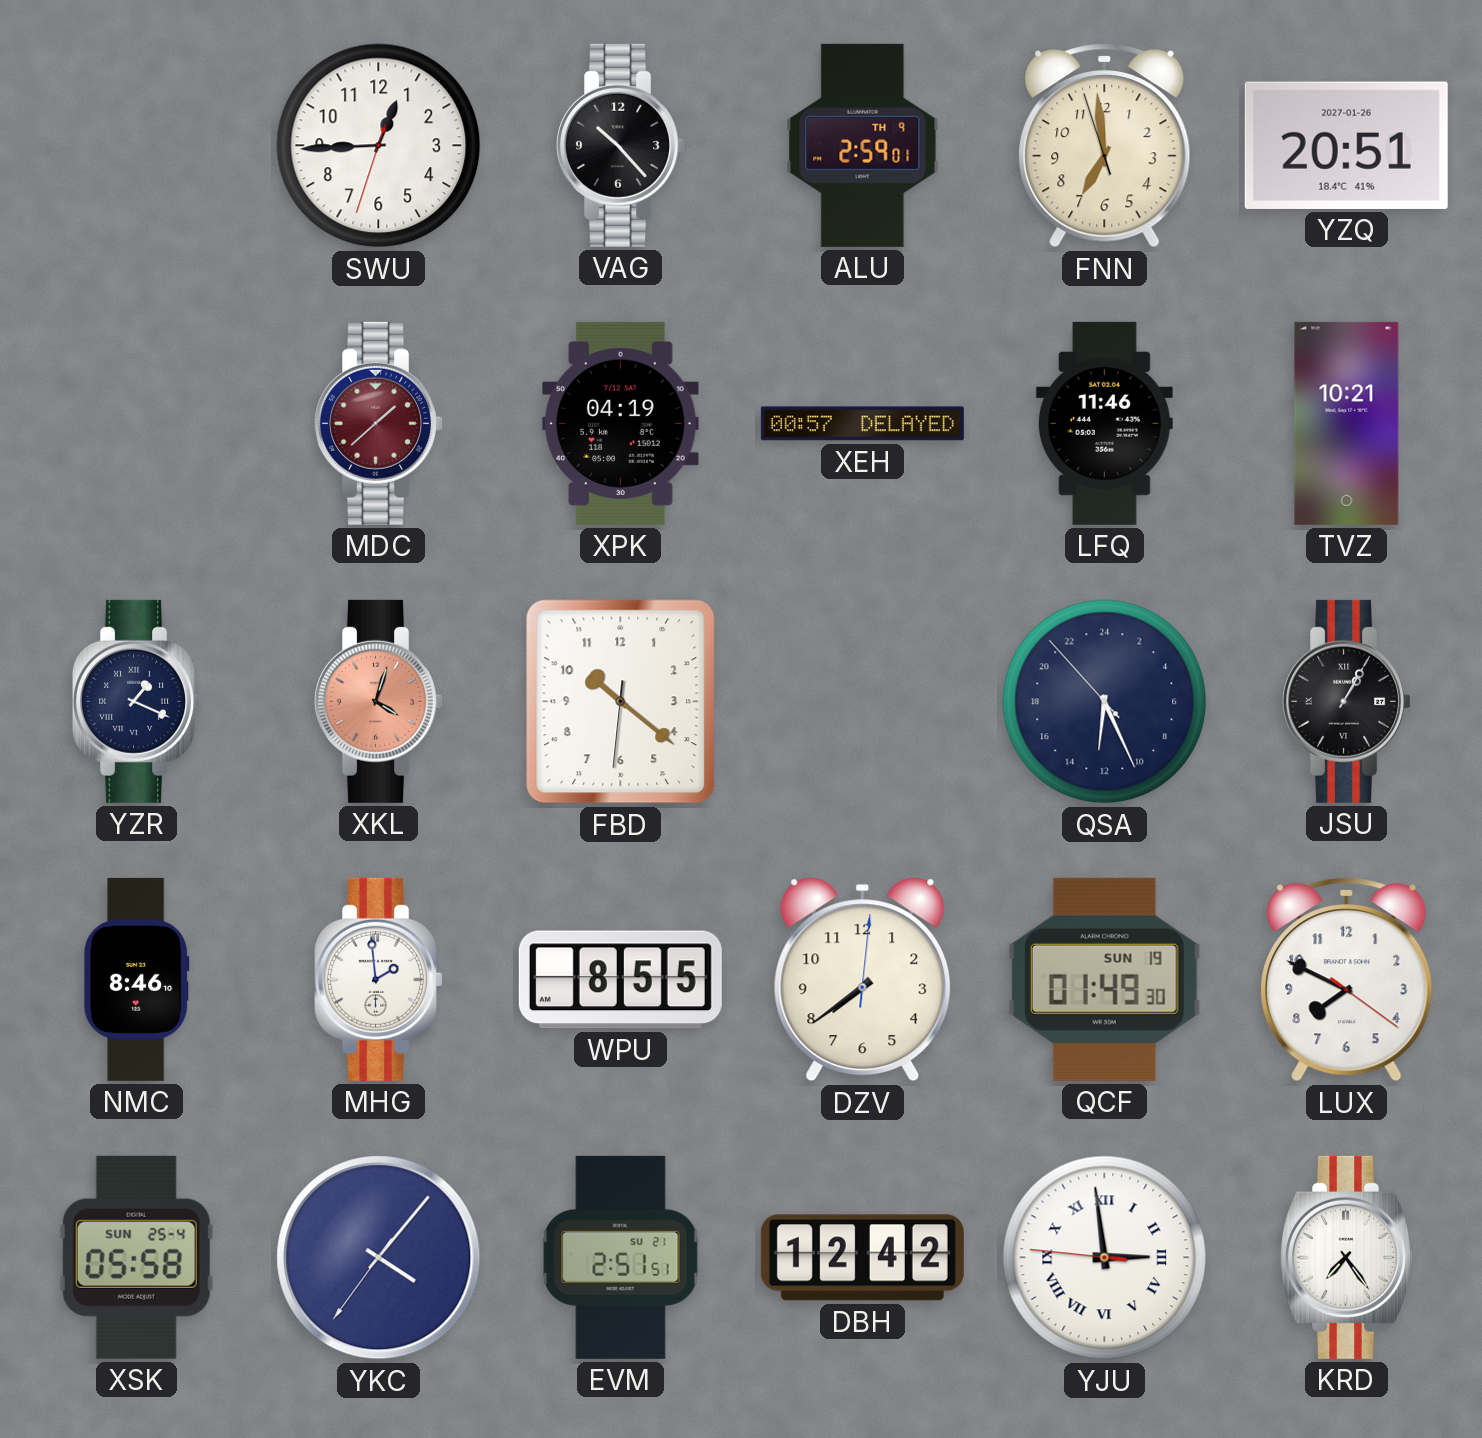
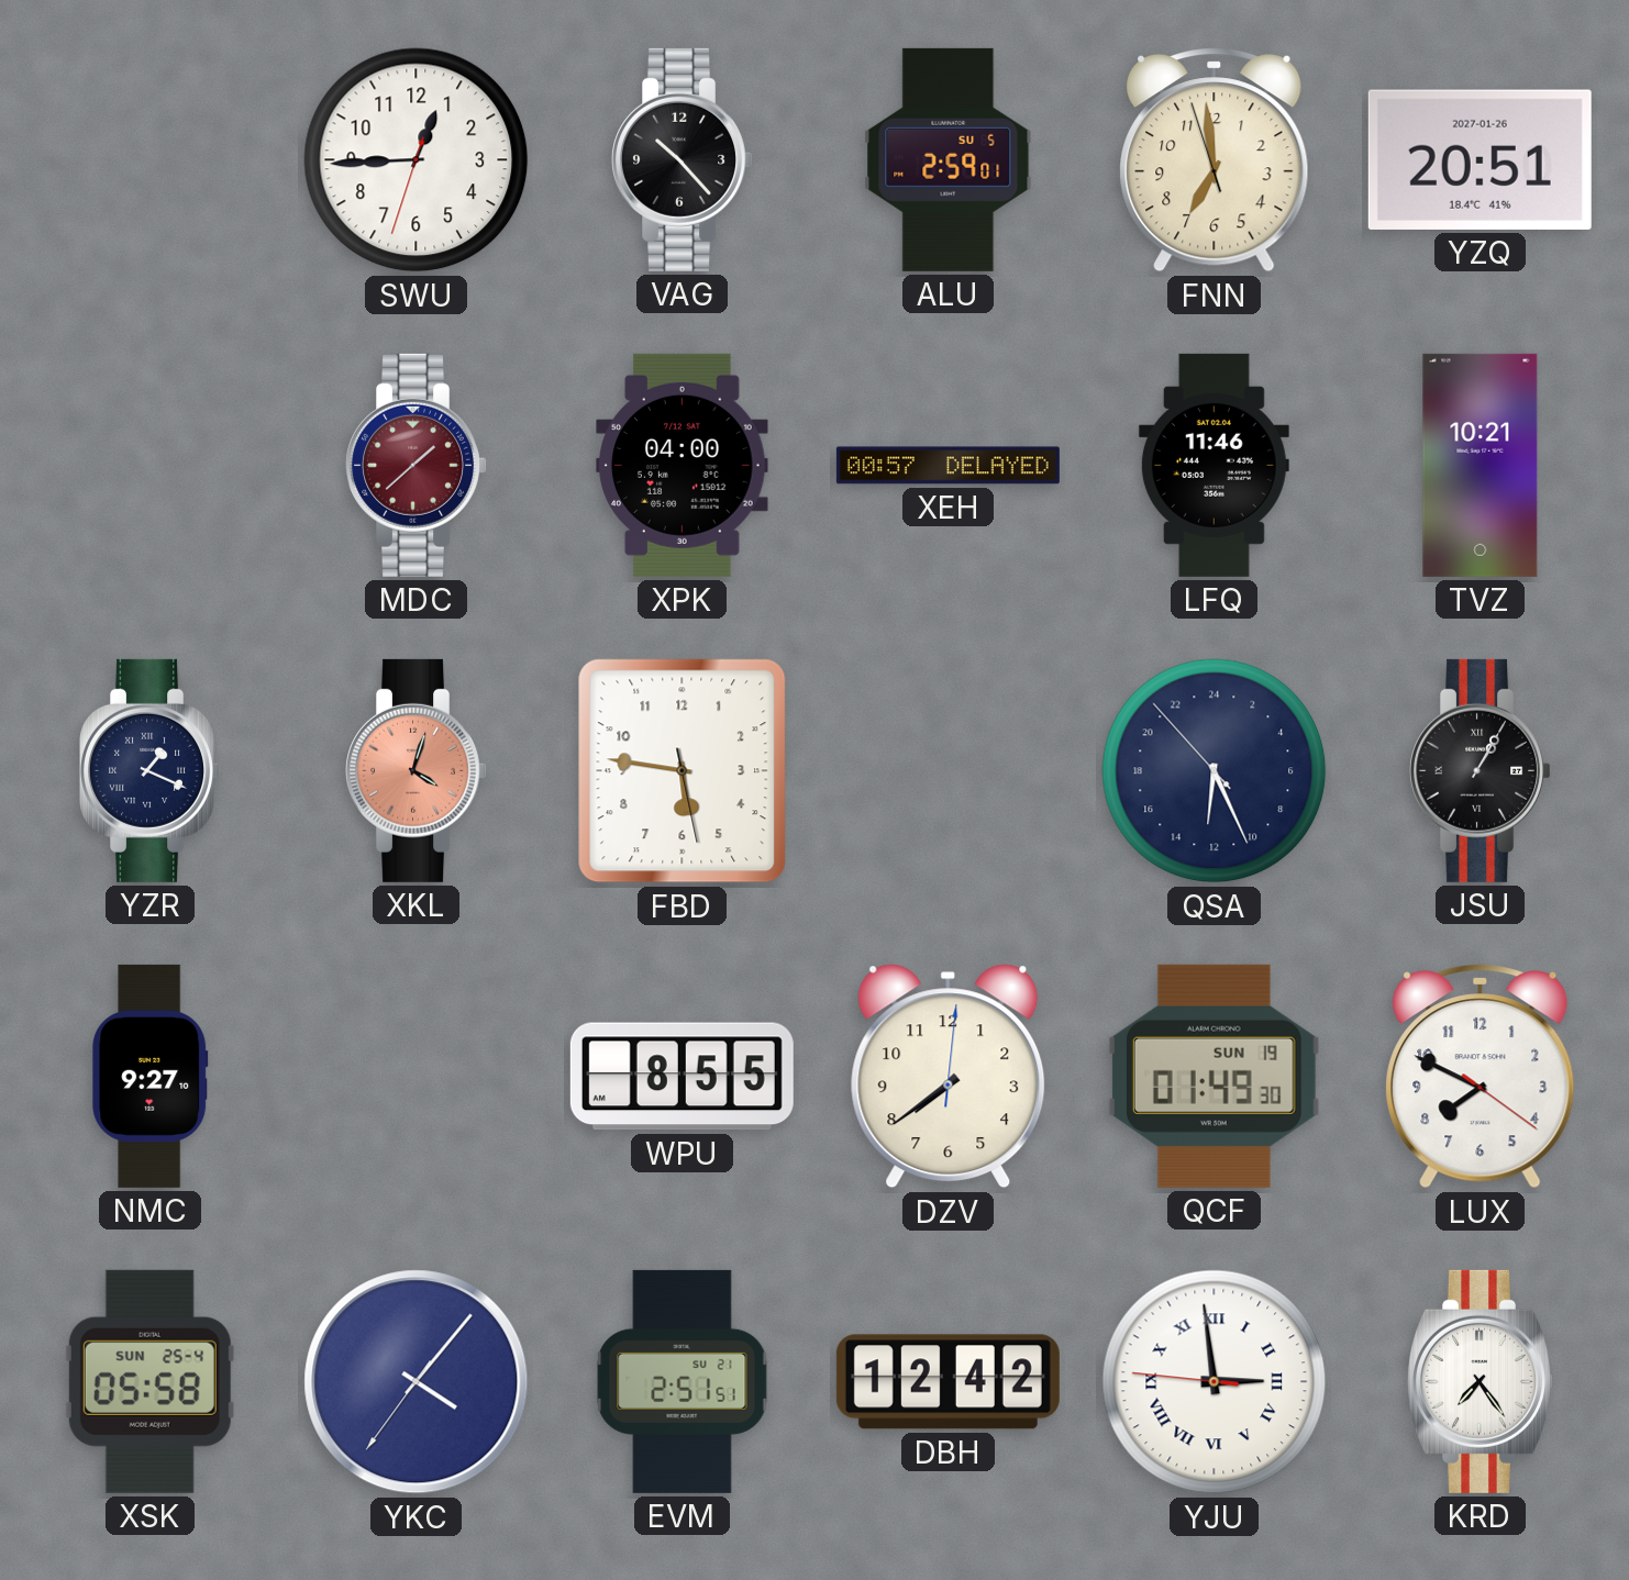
ALU date: TH 9 -> SU 5 (949, 159)
XPK: 04:19 -> 04:00 (683, 465)
FBD: 10:21 -> 5:46 (683, 771)
NMC: 8:46 -> 9:27 (151, 1076)
MHG: 1:59 -> none (378, 979)
